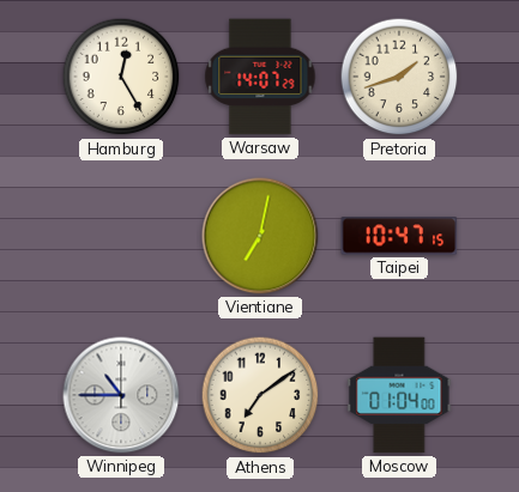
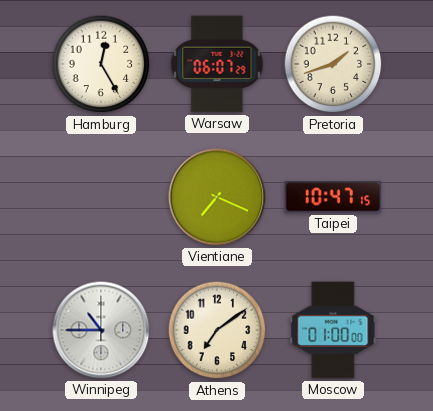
Warsaw: 14:07 -> 06:07 (217, 64)
Vientiane: 7:02 -> 7:19 (217, 197)
Moscow: 01:04 -> 01:00 (333, 330)
